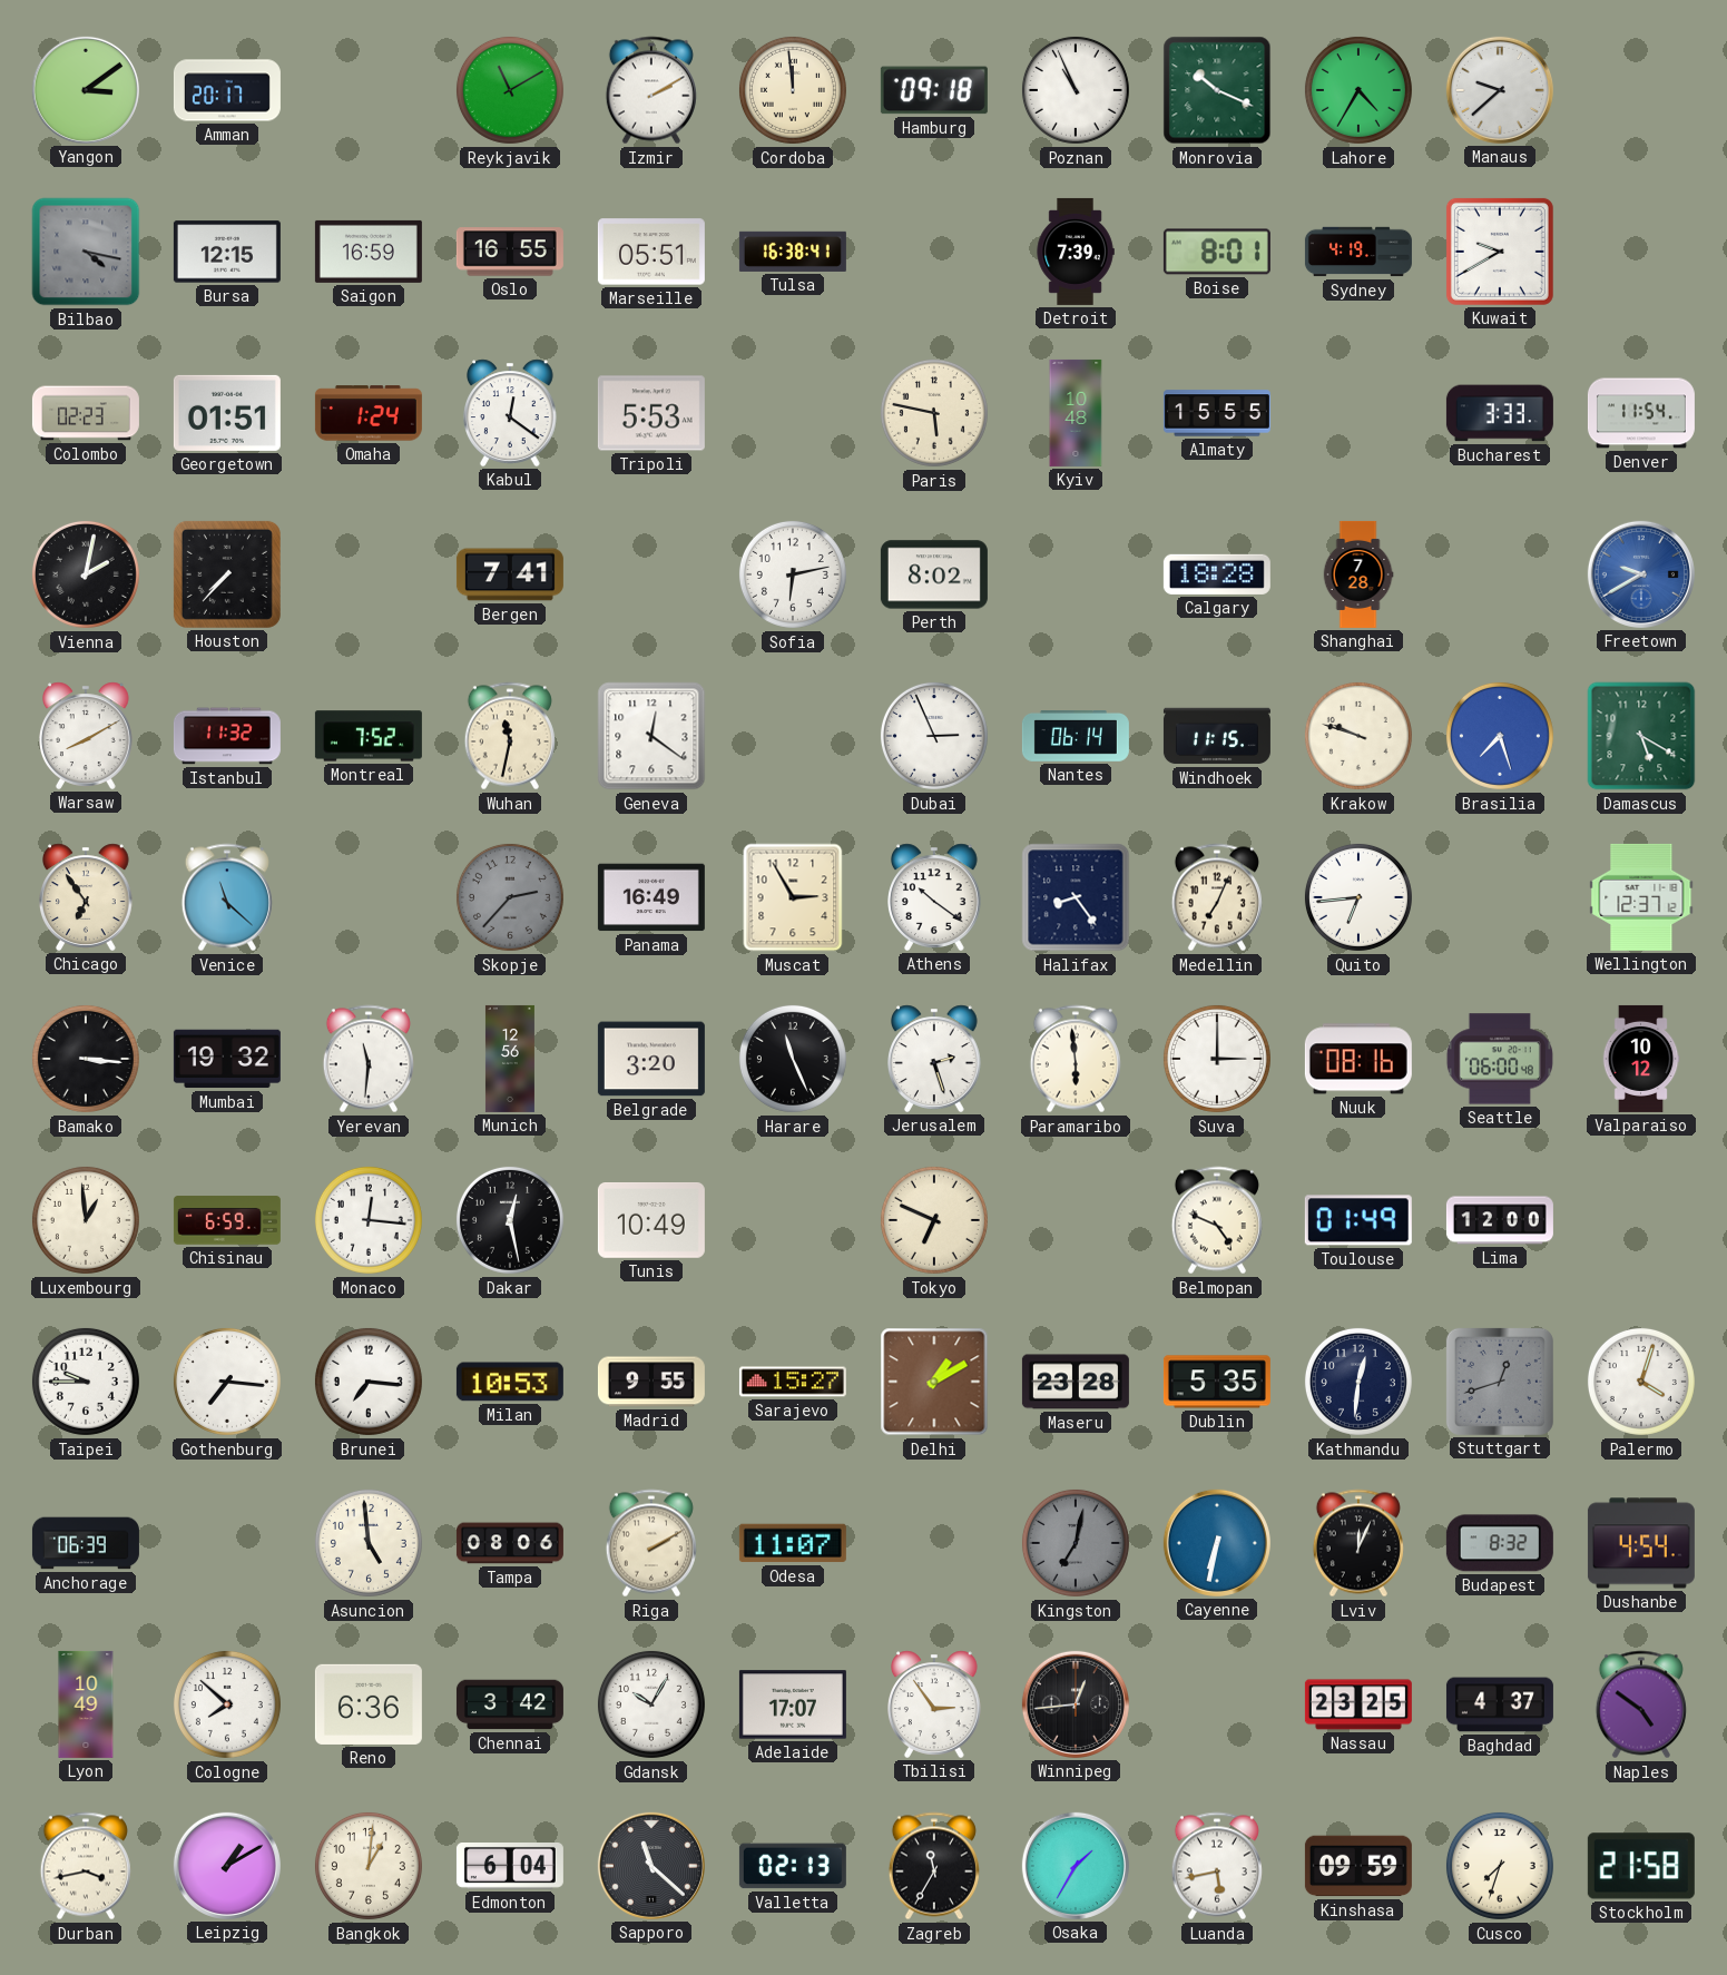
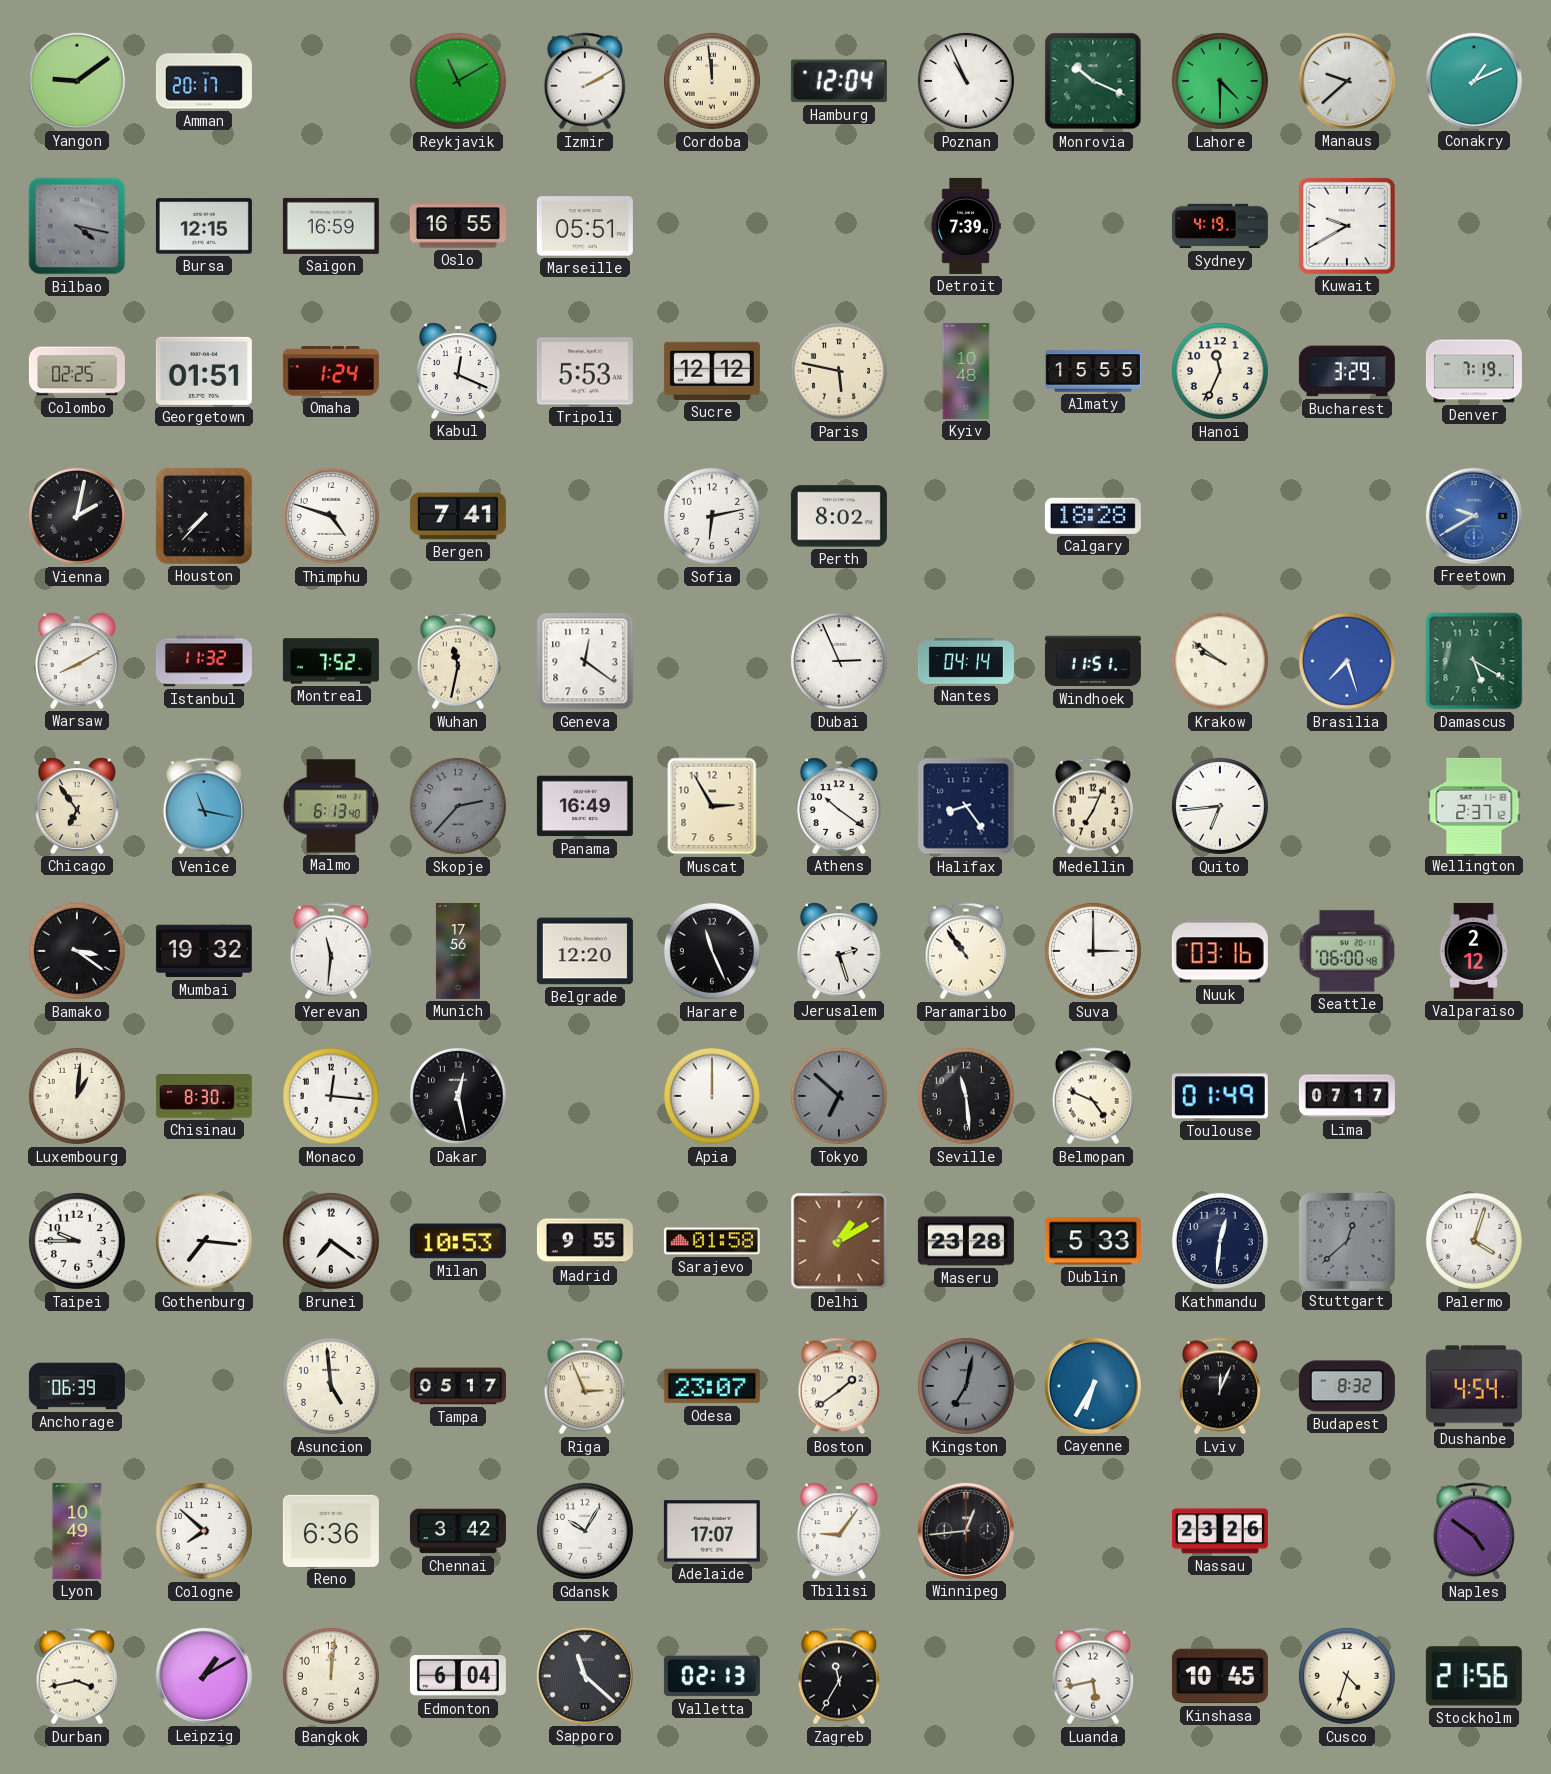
Yangon: 3:09 -> 9:09 (77, 81)
Hamburg: 09:18 -> 12:04 (839, 81)
Lahore: 4:35 -> 4:30 (1220, 81)
Conakry: none -> 1:11 (1474, 81)
Tulsa: 16:38 -> none (793, 252)
Boise: 8:01 -> none (1217, 252)
Colombo: 02:23 -> 02:25 (77, 371)
Kabul: 12:21 -> 12:19 (459, 371)
Sucre: none -> 12:12 (712, 371)
Hanoi: none -> 11:34 (1220, 371)
Bucharest: 3:33 -> 3:29 (1347, 371)
Denver: 11:54 -> 7:19 (1474, 371)
Thimphu: none -> 4:48 (331, 516)
Shanghai: 7:28 -> none (1358, 574)
Nantes: 06:14 -> 04:14 (966, 662)
Windhoek: 11:15 -> 11:51 (1093, 661)
Krakow: 9:48 -> 9:51 (1220, 661)
Venice: 11:22 -> 11:17 (204, 806)
Malmo: none -> 6:13 (331, 806)
Wellington: 12:37 -> 2:37 (1474, 806)
Bamako: 3:16 -> 3:21 (77, 951)
Munich: 12:56 -> 17:56 (458, 951)
Belgrade: 3:20 -> 12:20 (585, 951)
Paramaribo: 5:59 -> 10:54 (966, 951)
Nuuk: 08:16 -> 03:16 (1220, 951)
Valparaiso: 10:12 -> 2:12 (1474, 951)
Luxembourg: 12:59 -> 1:01 (77, 1096)
Chisinau: 6:59 -> 8:30 (204, 1096)
Tunis: 10:49 -> none (651, 1221)
Apia: none -> 12:00 (712, 1096)
Tokyo: 6:49 -> 6:52 (839, 1096)
Tokyo dial: cream -> grey (839, 1096)
Seville: none -> 11:29 (966, 1096)
Lima: 12:00 -> 07:17 (1347, 1096)
Brunei: 7:16 -> 7:21 (331, 1241)
Sarajevo: 15:27 -> 01:58 (712, 1241)
Dublin: 5:35 -> 5:33 (1093, 1241)
Stuttgart: 12:42 -> 12:38 (1347, 1241)
Tampa: 08:06 -> 05:17 (458, 1386)
Riga: 2:10 -> 2:56 (585, 1386)
Odesa: 11:07 -> 23:07 (712, 1386)
Boston: none -> 1:39 (839, 1386)
Cayenne: 6:32 -> 6:35 (1093, 1386)
Tbilisi: 2:54 -> 9:06 (840, 1531)
Nassau: 23:25 -> 23:26 (1220, 1531)
Baghdad: 4:37 -> none (1500, 1704)
Bangkok: 1:01 -> 12:01 (331, 1676)
Osaka: 1:35 -> none (1076, 1866)
Kinshasa: 09:59 -> 10:45 (1220, 1676)
Cusco: 7:33 -> 4:33 (1347, 1676)
Stockholm: 21:58 -> 21:56 (1474, 1676)
